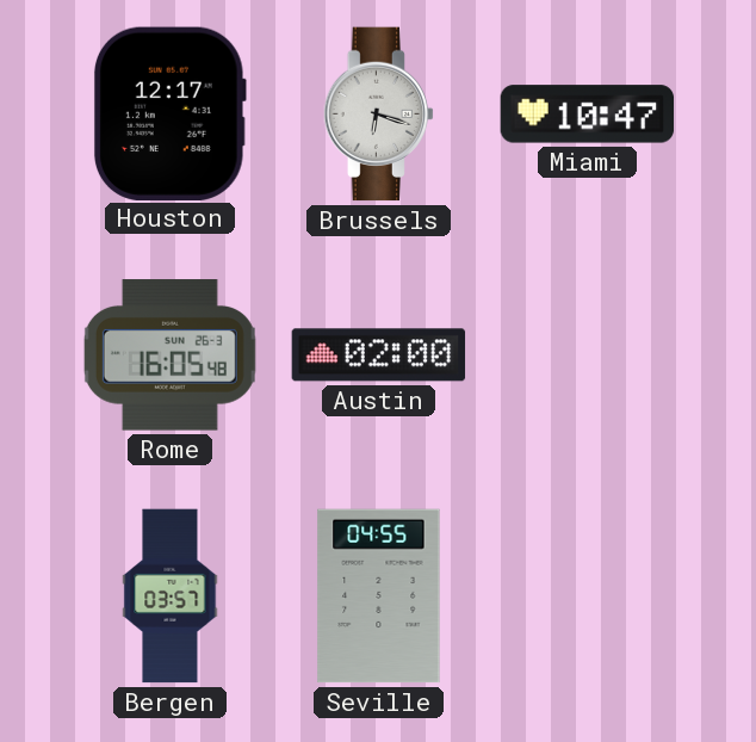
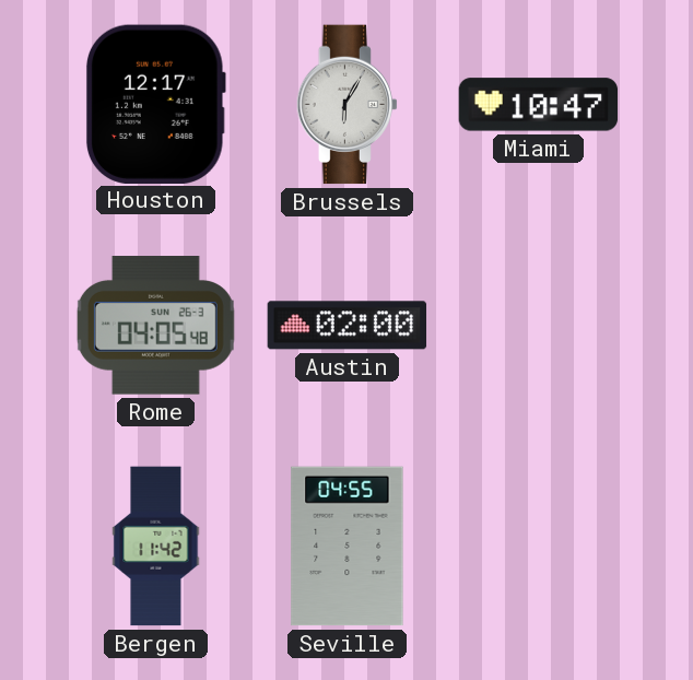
Brussels: 6:18 -> 6:05 (346, 105)
Rome: 16:05 -> 04:05 (155, 326)
Bergen: 03:57 -> 11:42 (156, 547)
